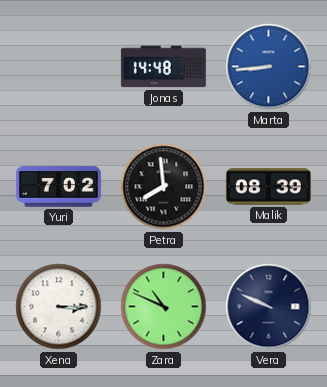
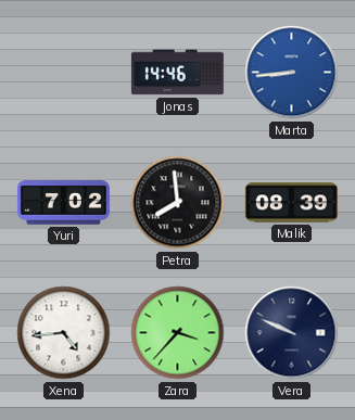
Jonas: 14:48 -> 14:46 (177, 73)
Xena: 3:15 -> 4:44 (64, 333)
Zara: 10:49 -> 3:37 (178, 333)
